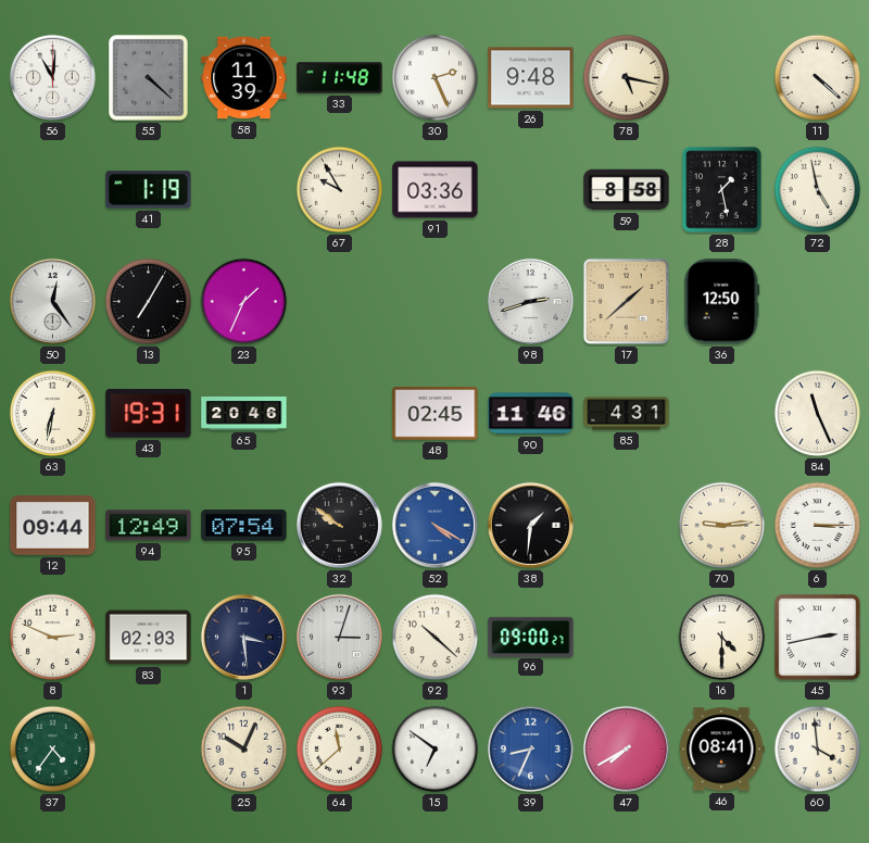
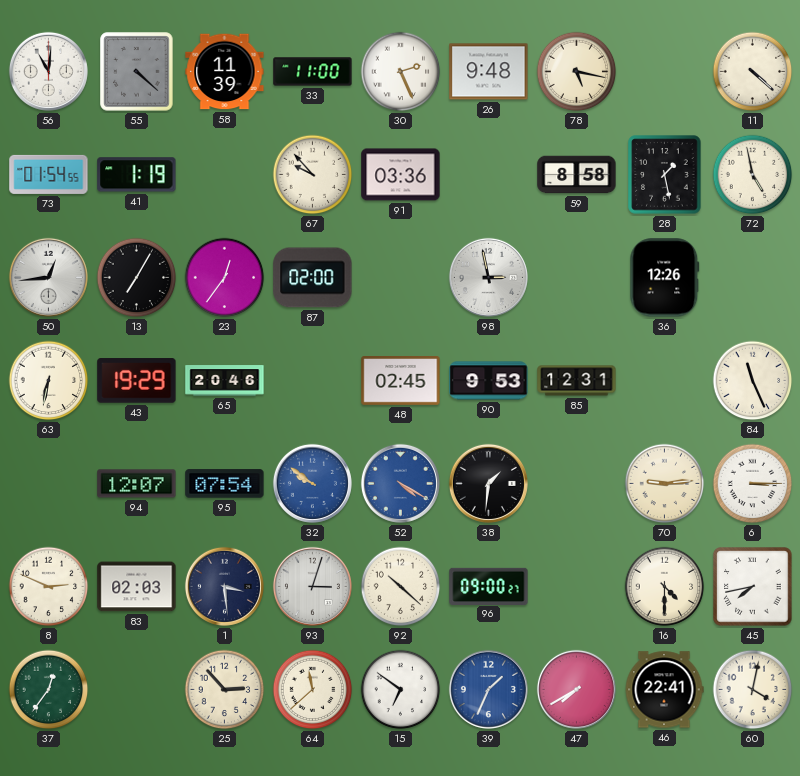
33: 11:48 -> 11:00 (313, 72)
73: none -> 01:54 (49, 174)
67: 9:55 -> 9:53 (313, 175)
50: 12:24 -> 12:44 (48, 277)
23: 1:34 -> 12:36 (225, 278)
87: none -> 02:00 (313, 278)
98: 2:42 -> 2:58 (488, 277)
17: 1:38 -> none (627, 302)
36: 12:50 -> 12:26 (665, 278)
43: 19:31 -> 19:29 (137, 381)
90: 11:46 -> 9:53 (489, 381)
85: 4:31 -> 12:31 (577, 381)
12: 09:44 -> none (53, 526)
94: 12:49 -> 12:07 (137, 484)
32 dial: black -> blue (312, 483)
45: 2:43 -> 7:43 (753, 587)
37: 4:36 -> 12:36 (49, 690)
25: 10:04 -> 2:53 (225, 690)
39: 8:34 -> 1:34 (488, 689)
46: 08:41 -> 22:41 (664, 690)
60: 3:59 -> 4:02 (753, 690)
